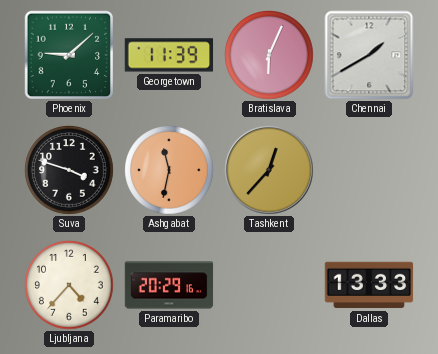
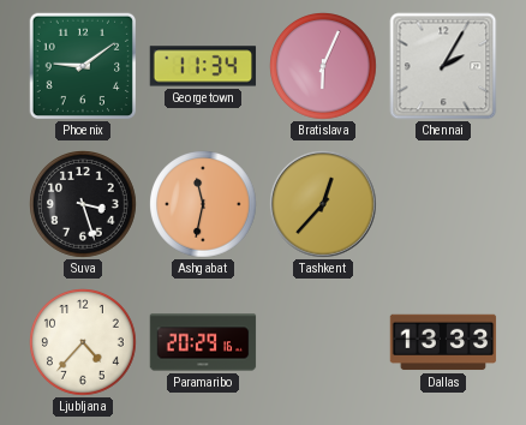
Phoenix: 9:08 -> 9:09 (82, 65)
Georgetown: 11:39 -> 11:34 (203, 66)
Chennai: 1:40 -> 2:05 (443, 66)
Suva: 3:48 -> 3:27 (83, 204)
